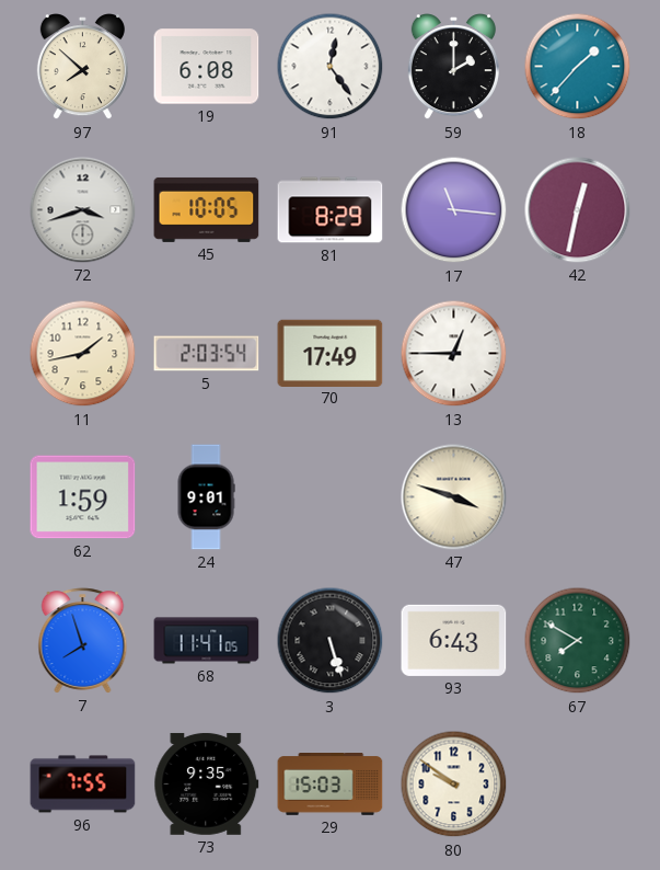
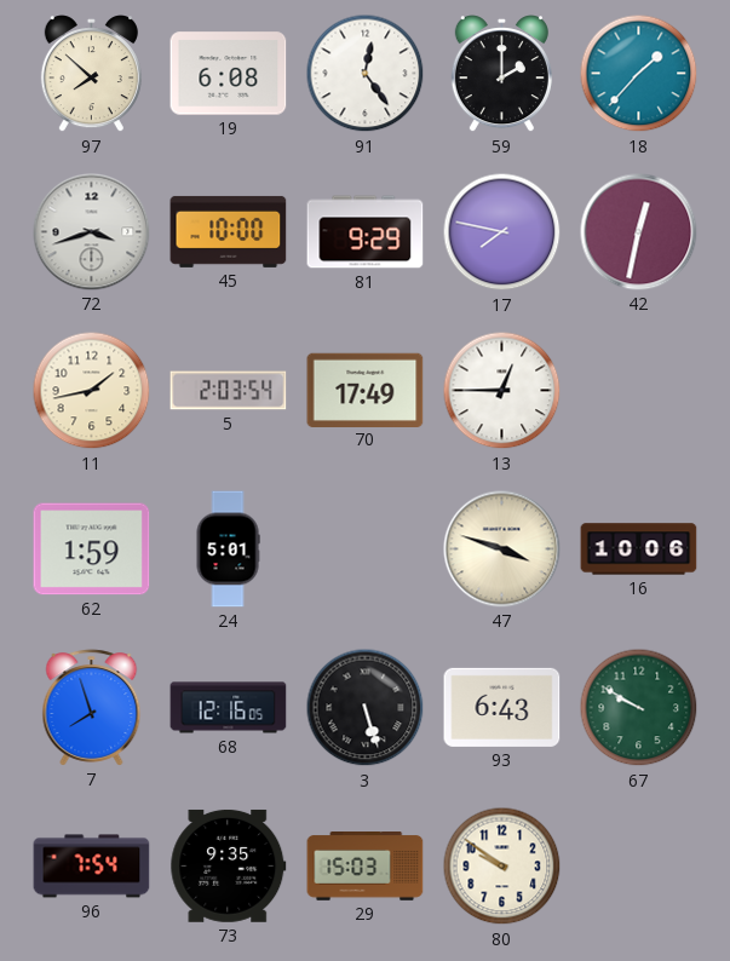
45: 10:05 -> 10:00 (229, 231)
81: 8:29 -> 9:29 (366, 232)
17: 11:16 -> 7:47 (502, 232)
24: 9:01 -> 5:01 (228, 549)
16: none -> 10:06 (639, 549)
68: 11:41 -> 12:16 (229, 708)
67: 7:50 -> 9:50 (639, 708)
96: 7:55 -> 7:54 (92, 867)
